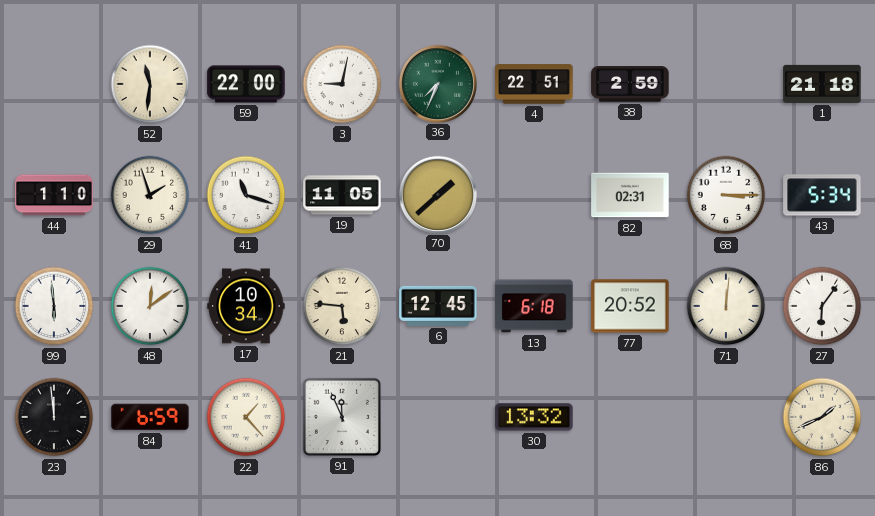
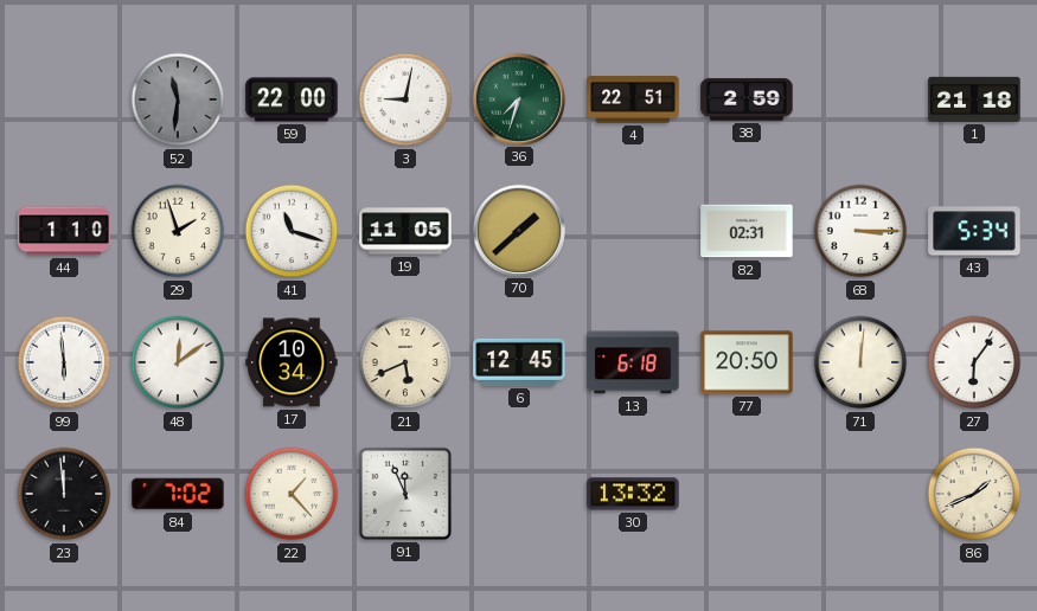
52 dial: cream -> grey (178, 99)
36: 7:34 -> 7:33 (518, 98)
21: 5:46 -> 5:41 (405, 362)
77: 20:52 -> 20:50 (747, 362)
84: 6:59 -> 7:02 (178, 494)
